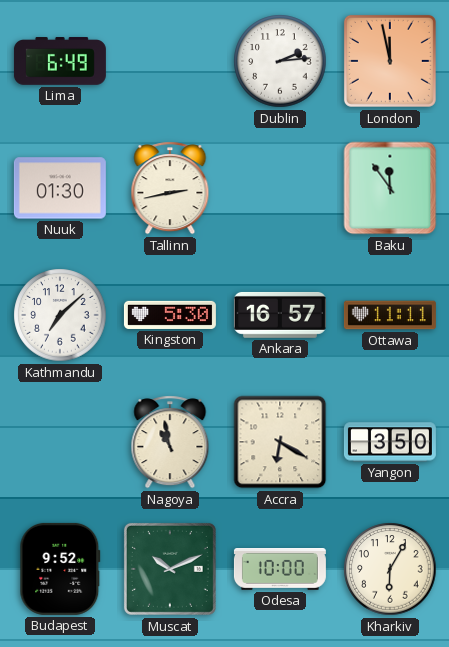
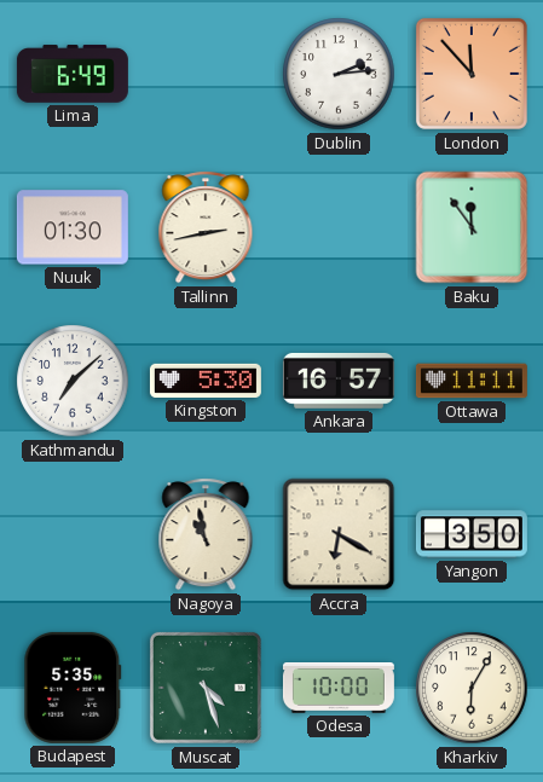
London: 11:58 -> 11:53 (472, 74)
Budapest: 9:52 -> 5:35 (73, 688)
Muscat: 10:11 -> 4:27 (206, 688)
